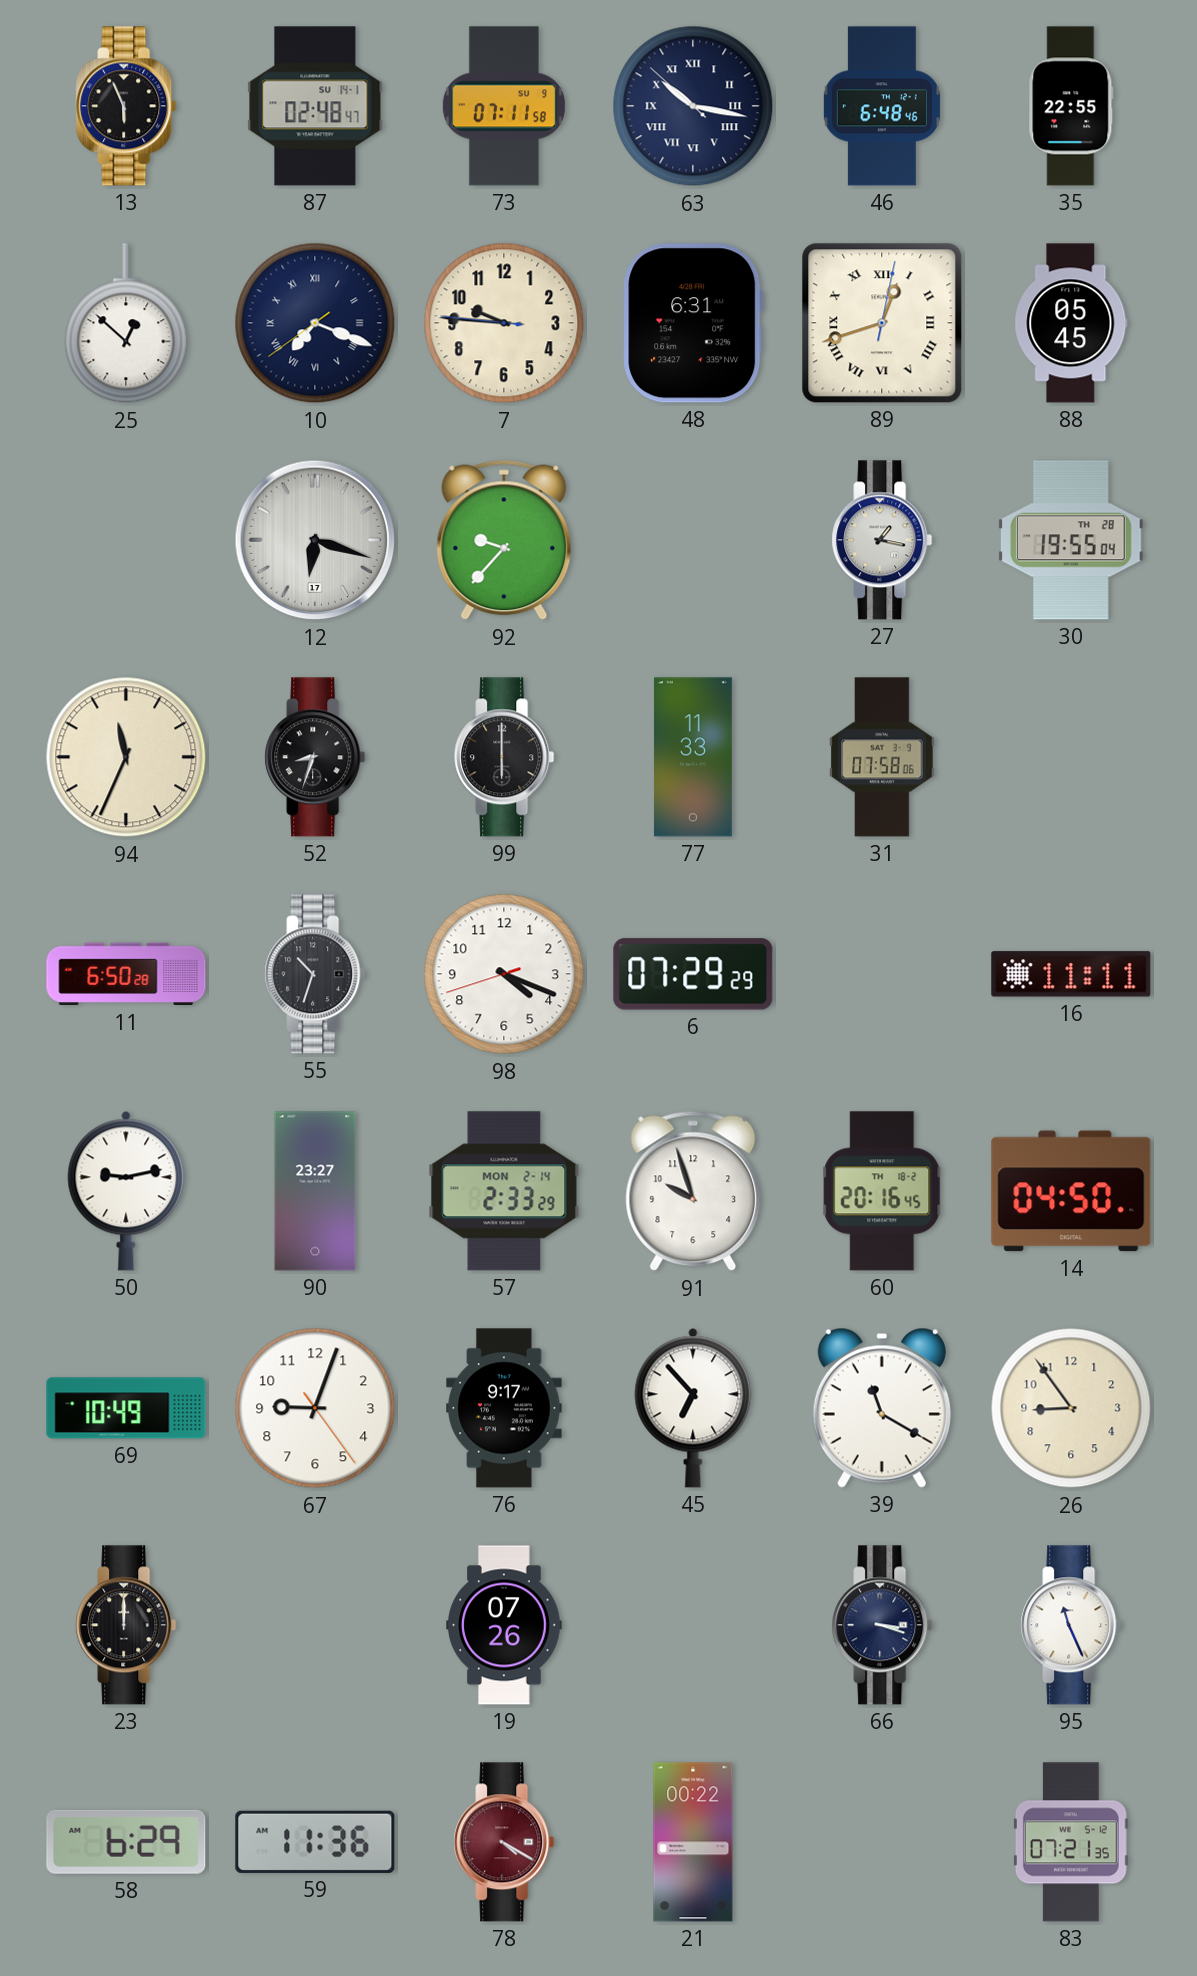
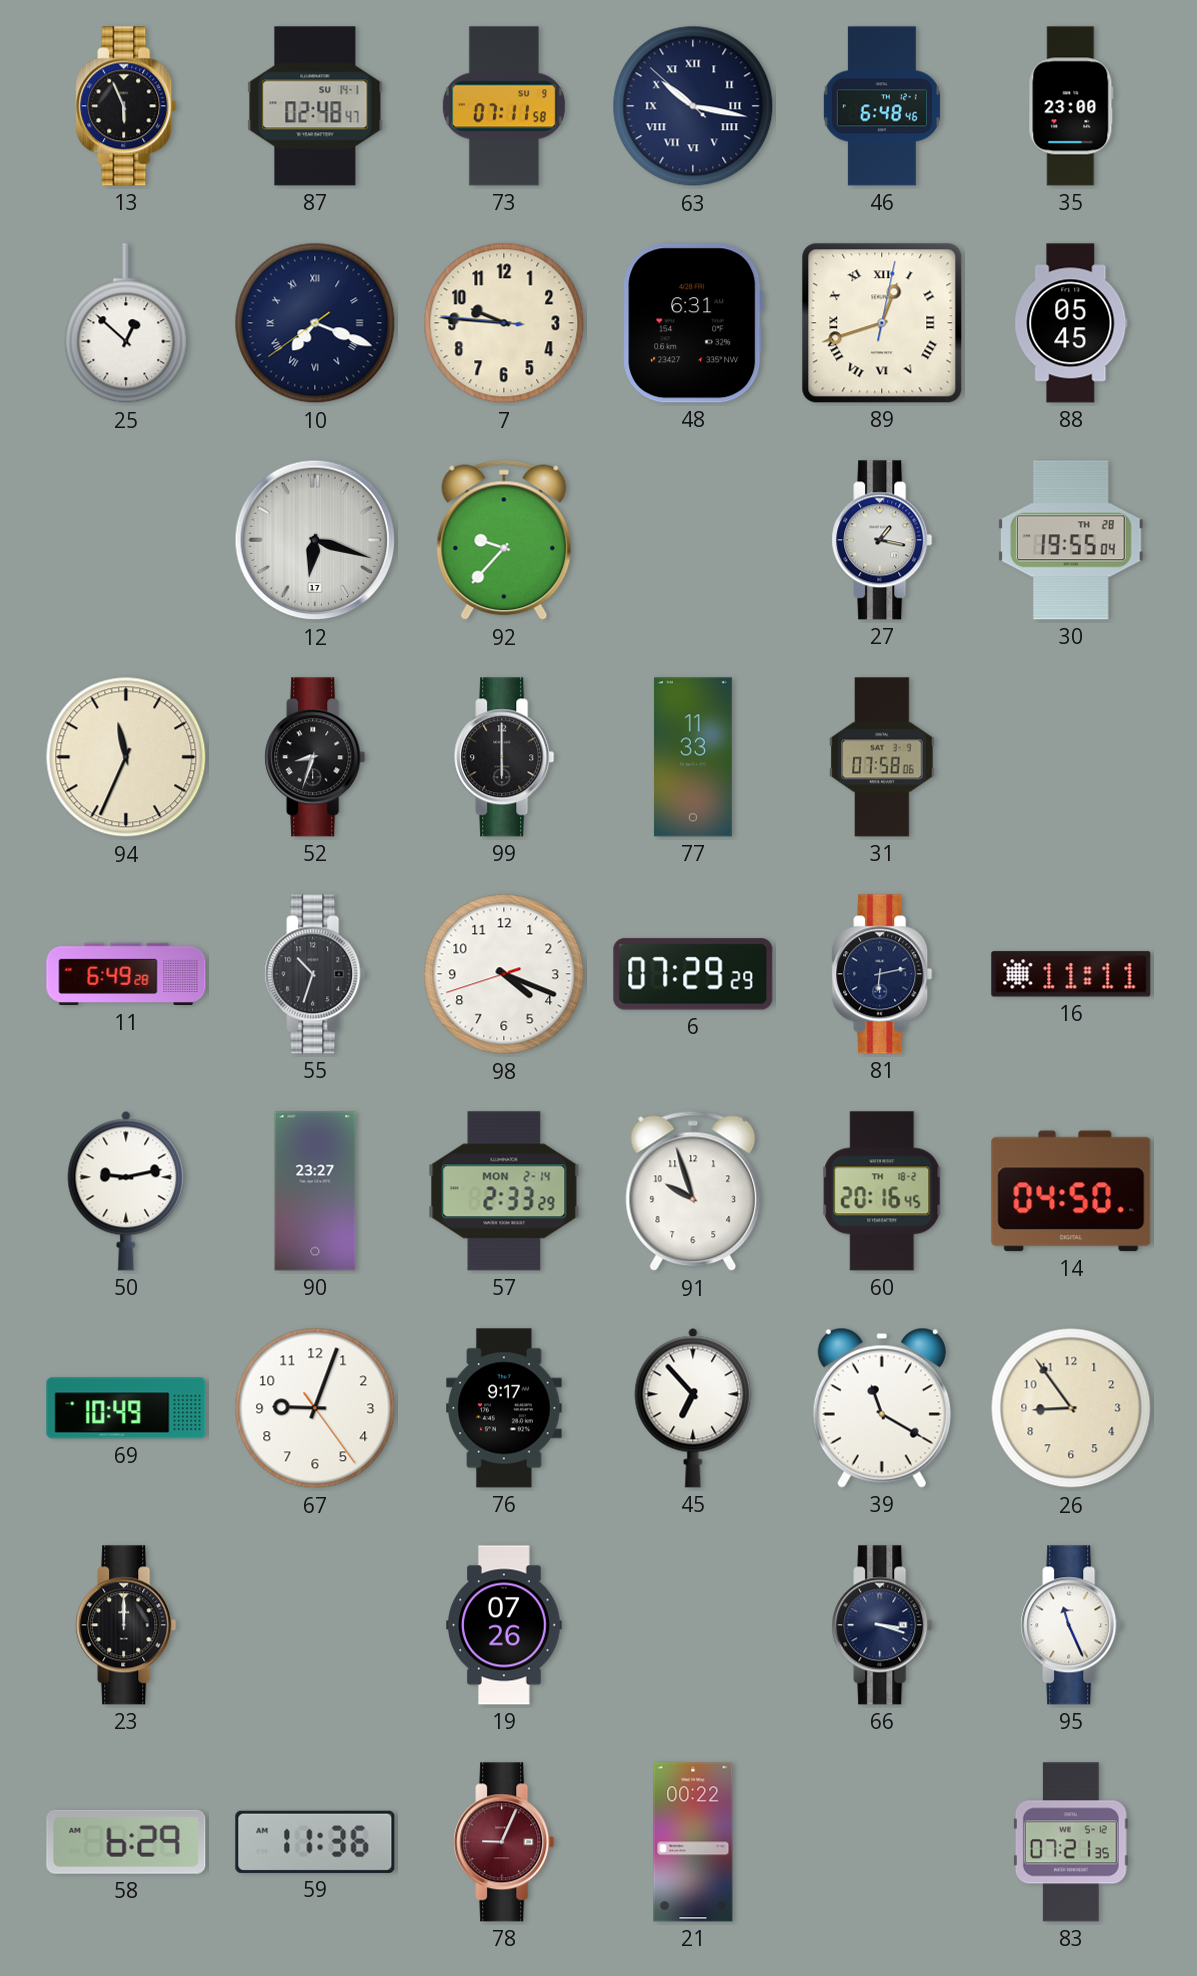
35: 22:55 -> 23:00 (1071, 106)
11: 6:50 -> 6:49 (126, 974)
81: none -> 6:13 (882, 974)
78: 4:20 -> 9:04 (504, 1842)
